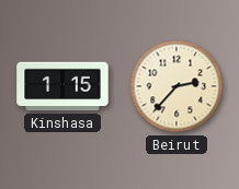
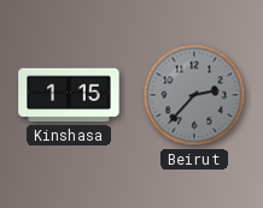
Beirut dial: cream -> grey (194, 95)
